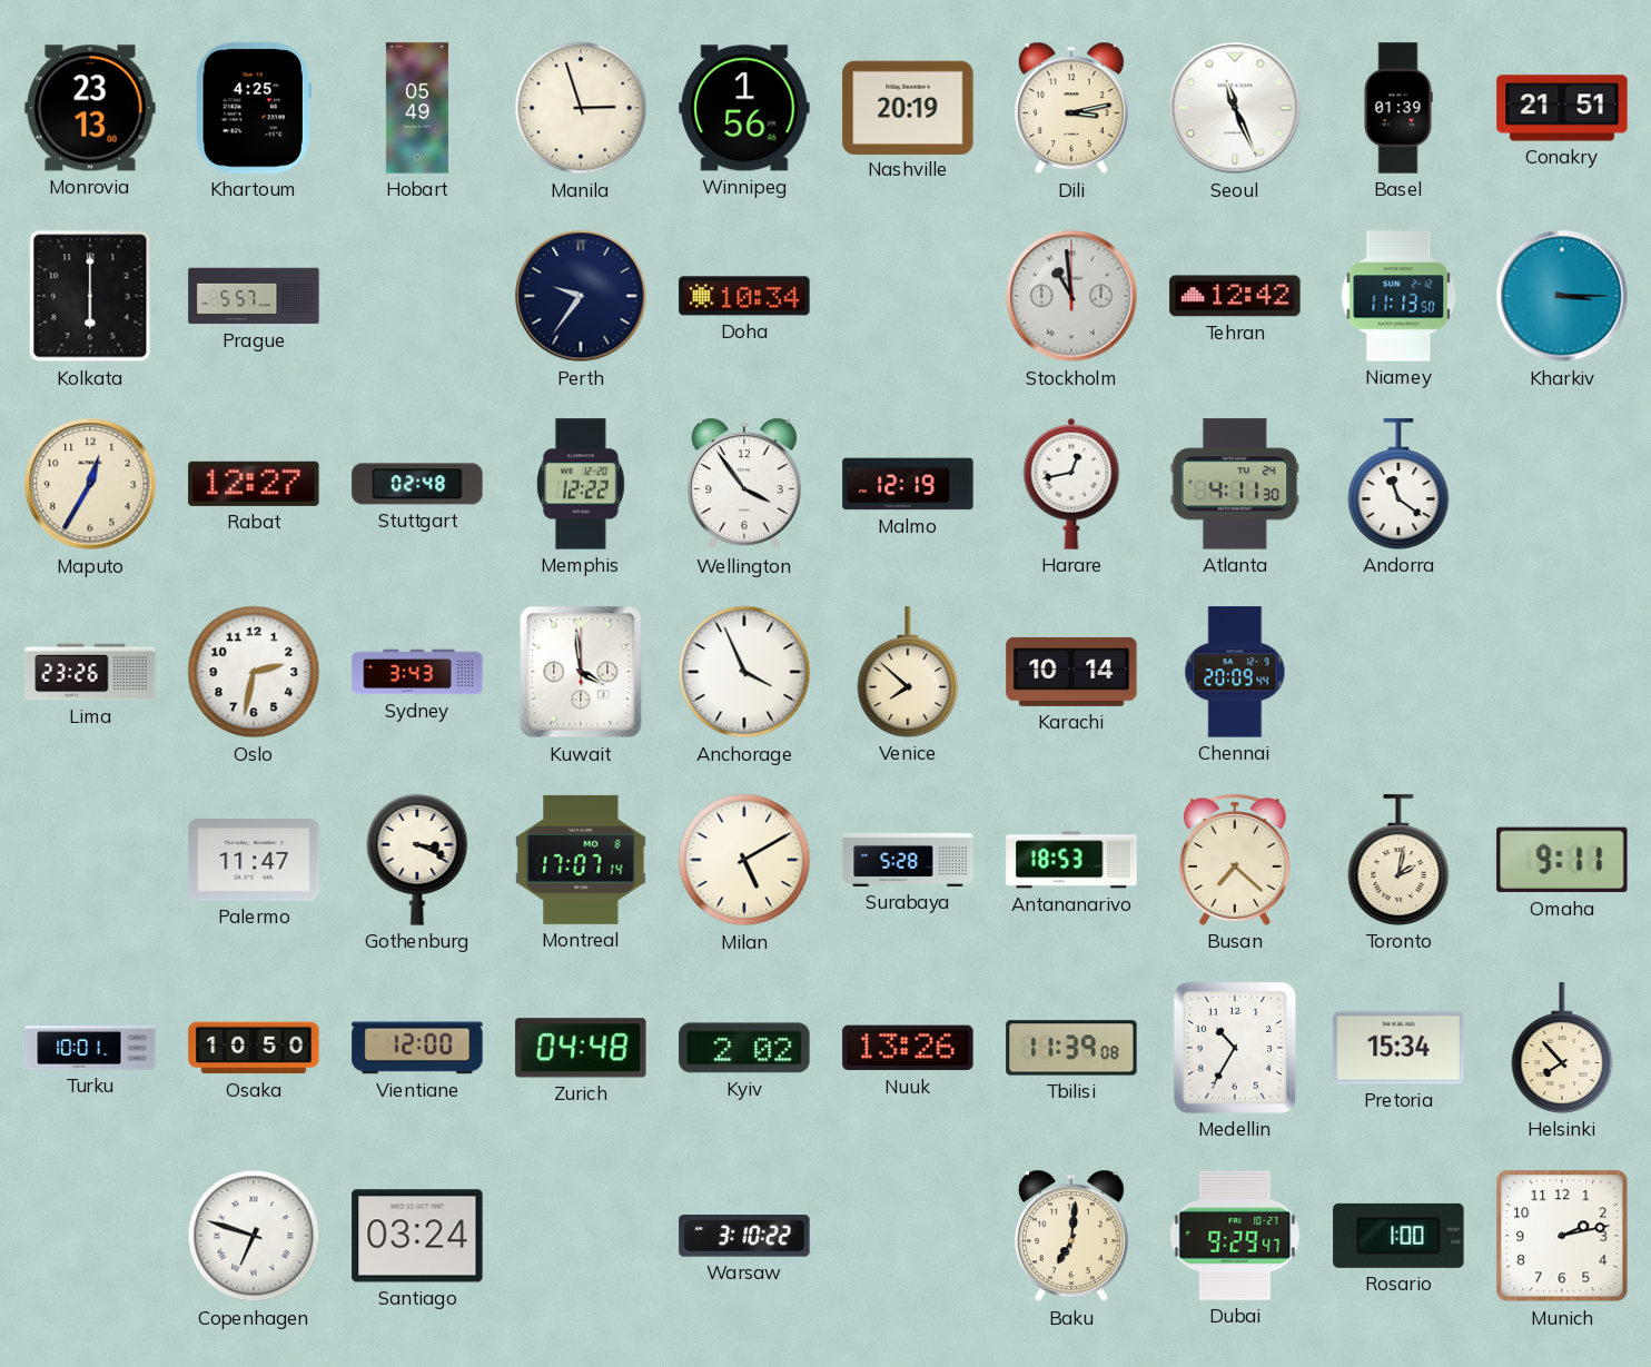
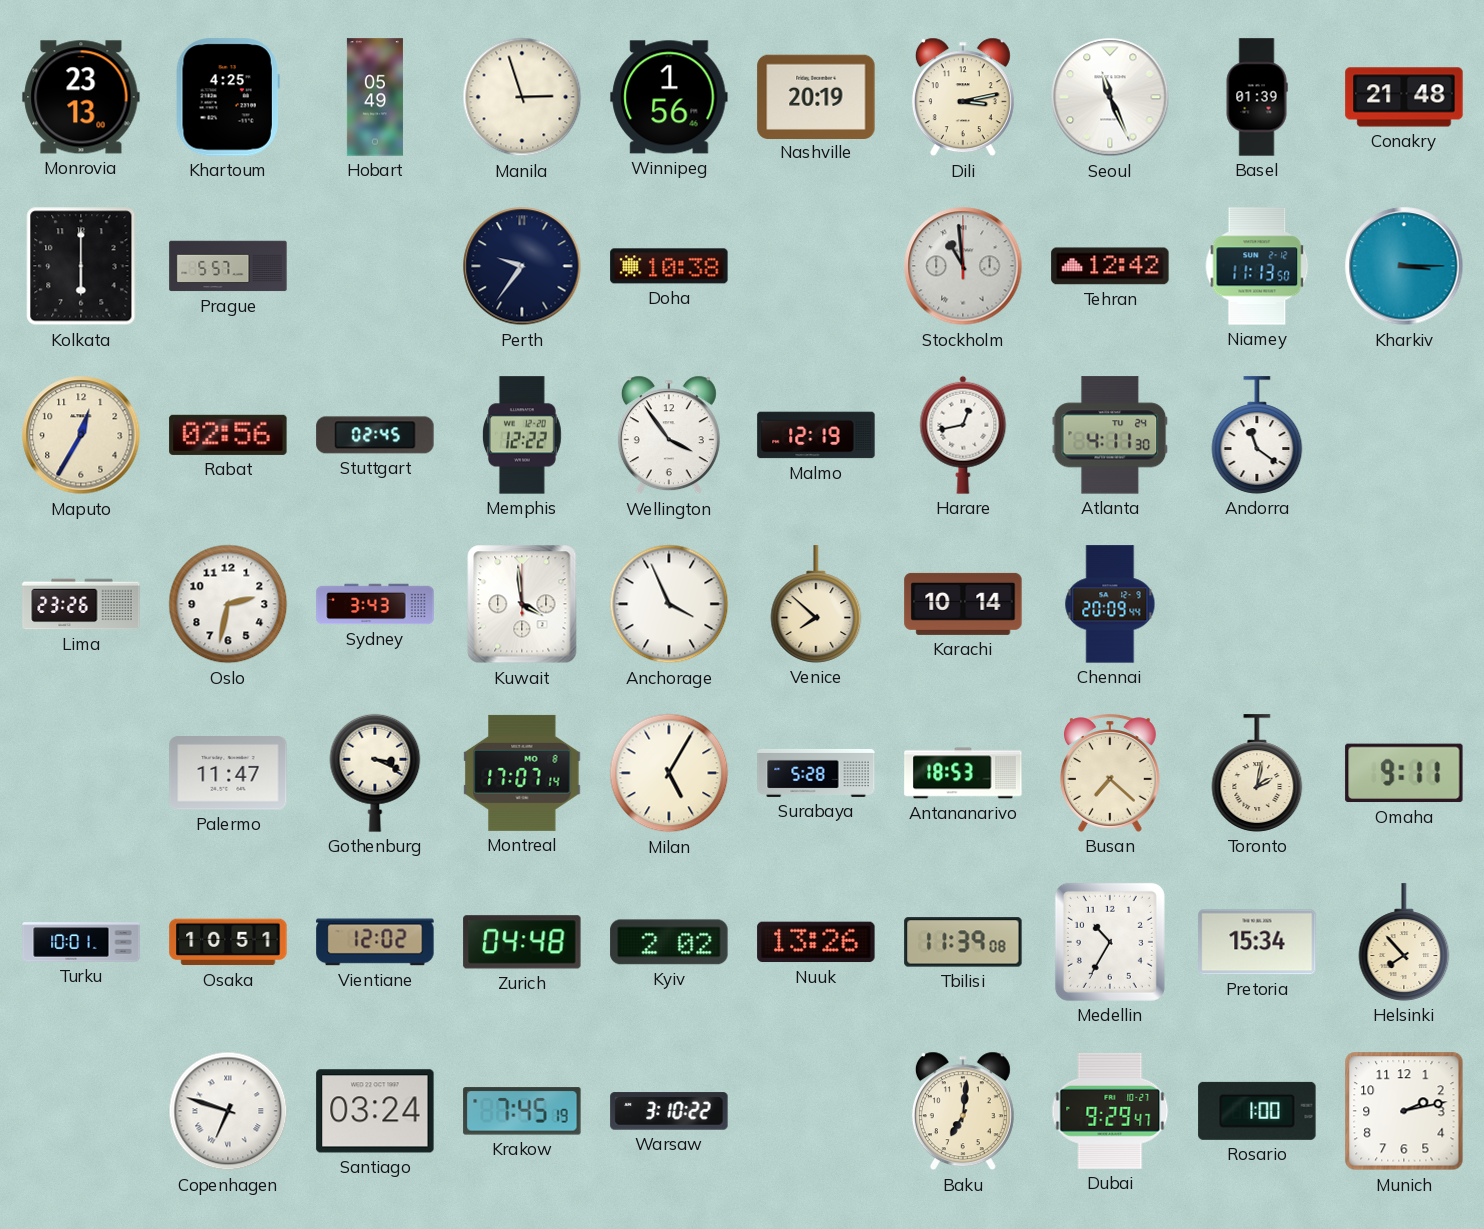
Conakry: 21:51 -> 21:48 (1404, 97)
Doha: 10:34 -> 10:38 (669, 266)
Rabat: 12:27 -> 02:56 (228, 435)
Stuttgart: 02:48 -> 02:45 (375, 435)
Milan: 5:10 -> 5:05 (669, 773)
Osaka: 10:50 -> 10:51 (228, 942)
Vientiane: 12:00 -> 12:02 (375, 942)
Krakow: none -> 7:45 (522, 1111)
